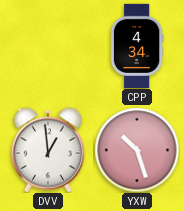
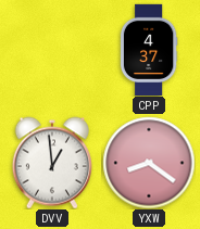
CPP: 4:34 -> 4:37 (149, 49)
YXW: 10:27 -> 8:21 (149, 163)
